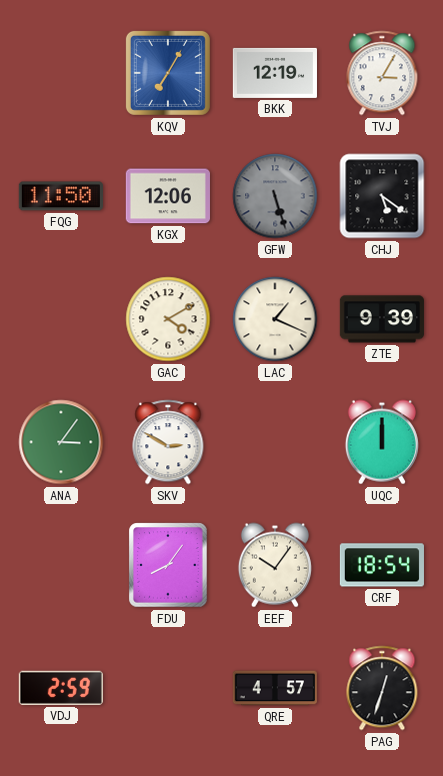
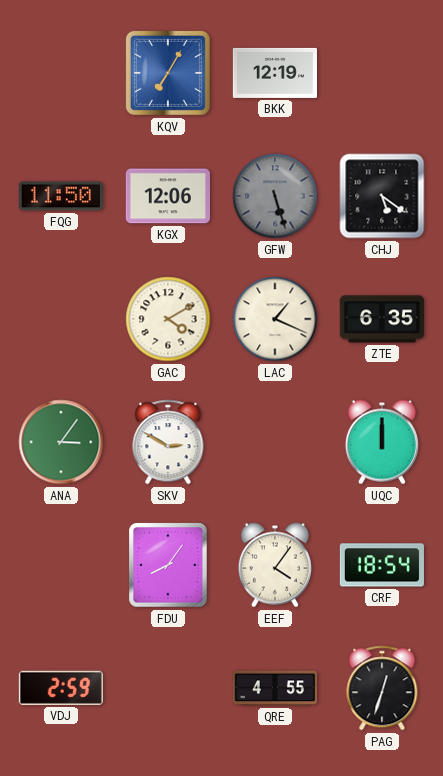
TVJ: 3:05 -> none (382, 73)
ZTE: 9:39 -> 6:35 (382, 319)
EEF: 10:06 -> 4:06 (275, 565)
QRE: 4:57 -> 4:55 (275, 688)
